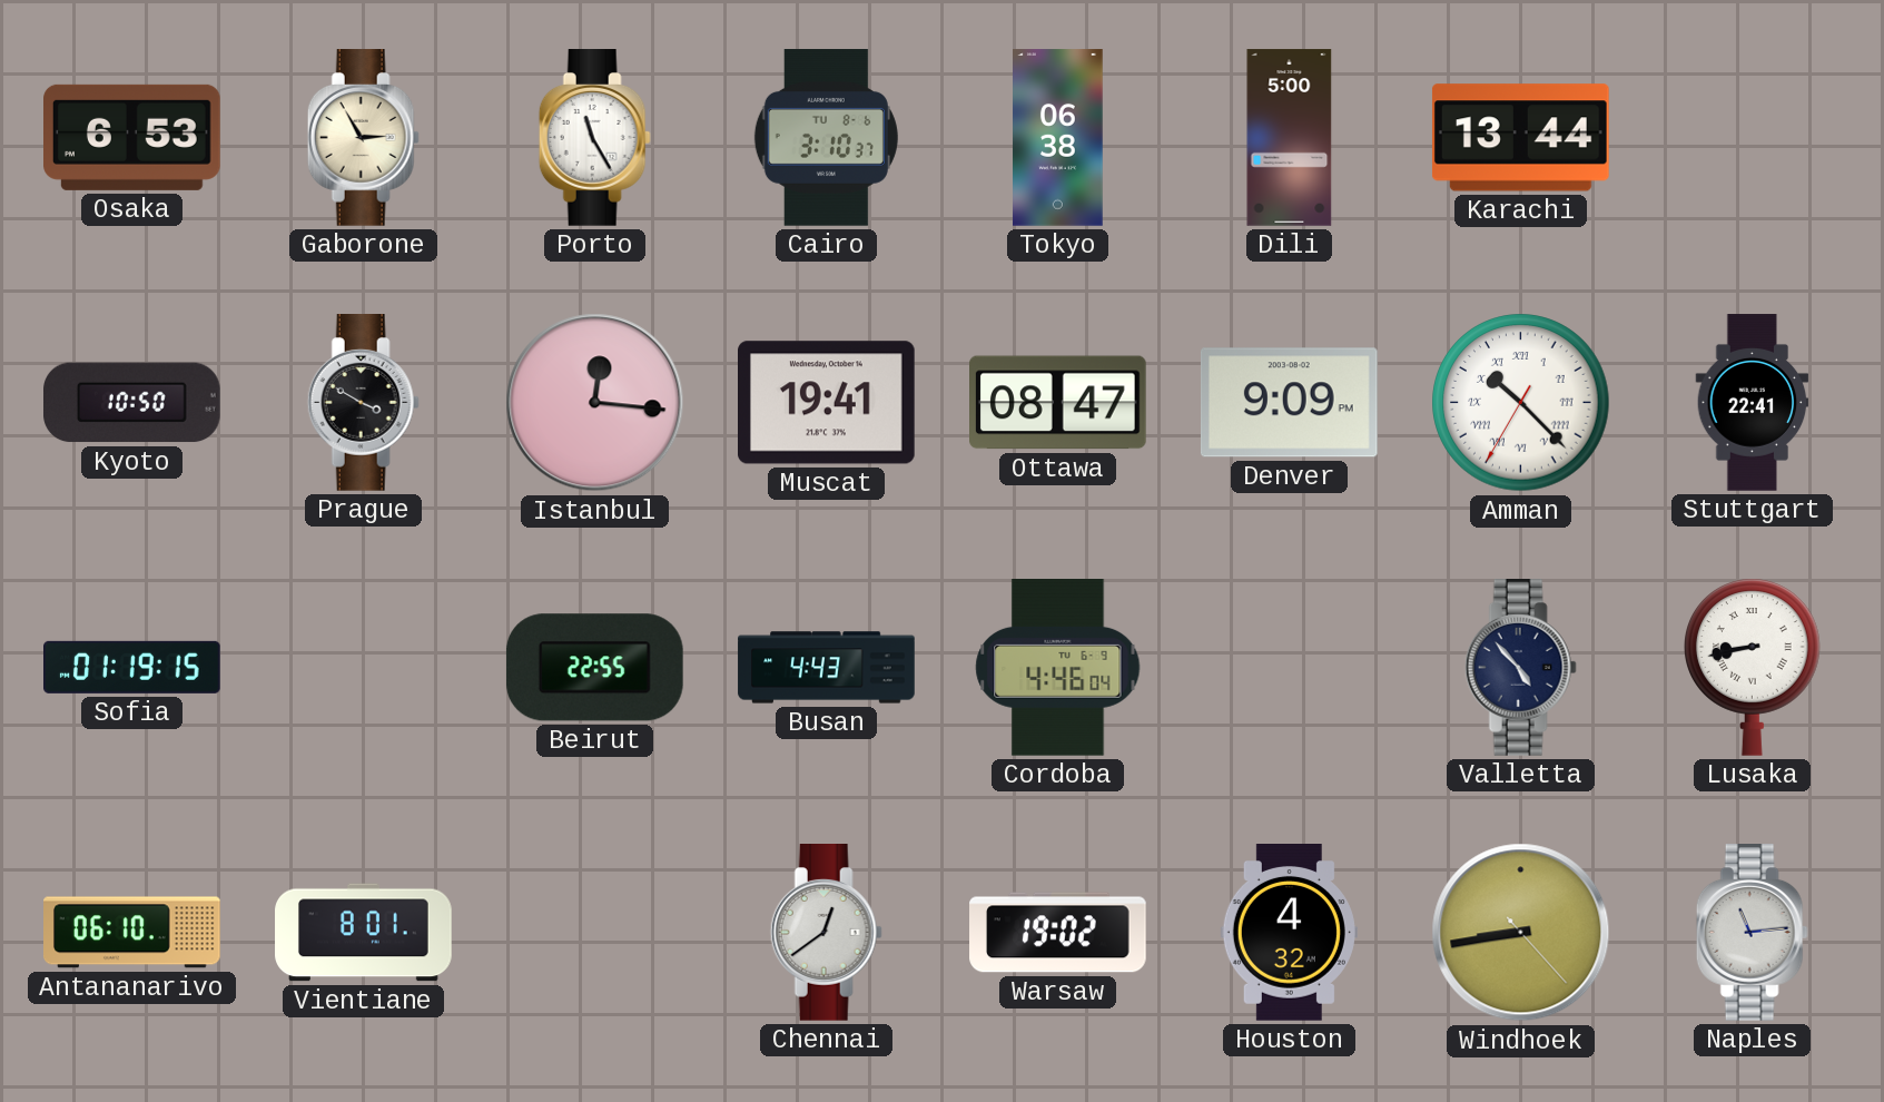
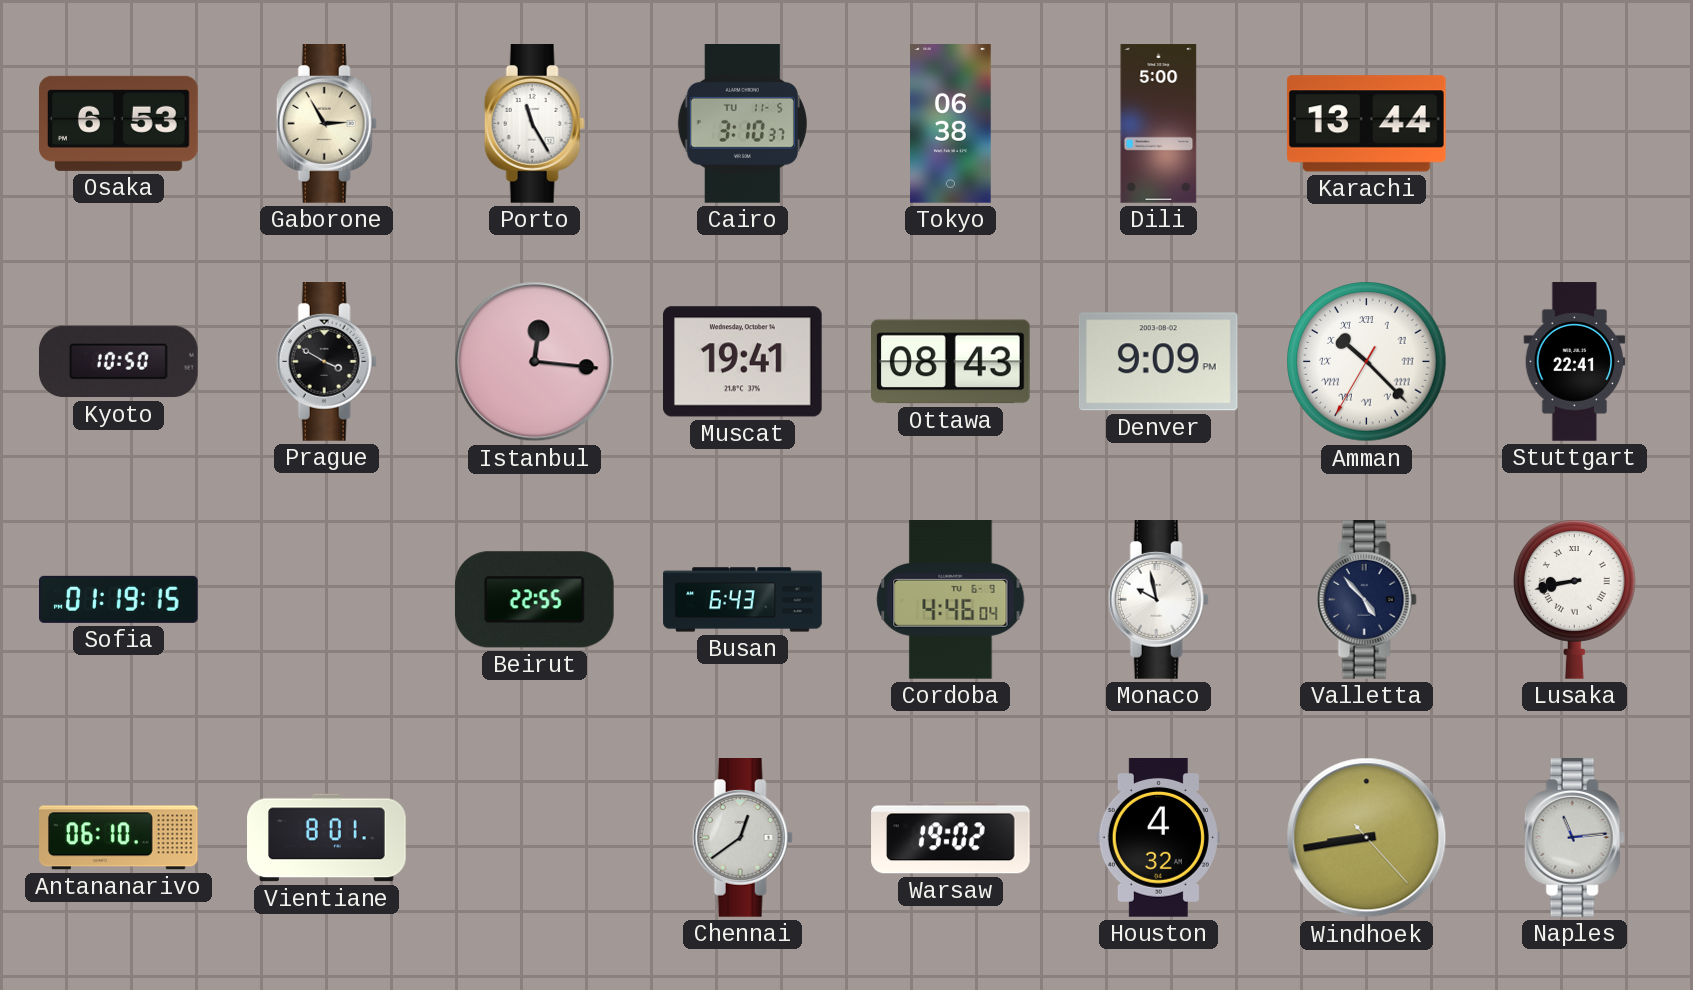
Cairo date: TU 8-6 -> TU 11-5 (742, 124)
Ottawa: 08:47 -> 08:43 (951, 362)
Busan: 4:43 -> 6:43 (743, 600)
Monaco: none -> 9:58 (1158, 600)
